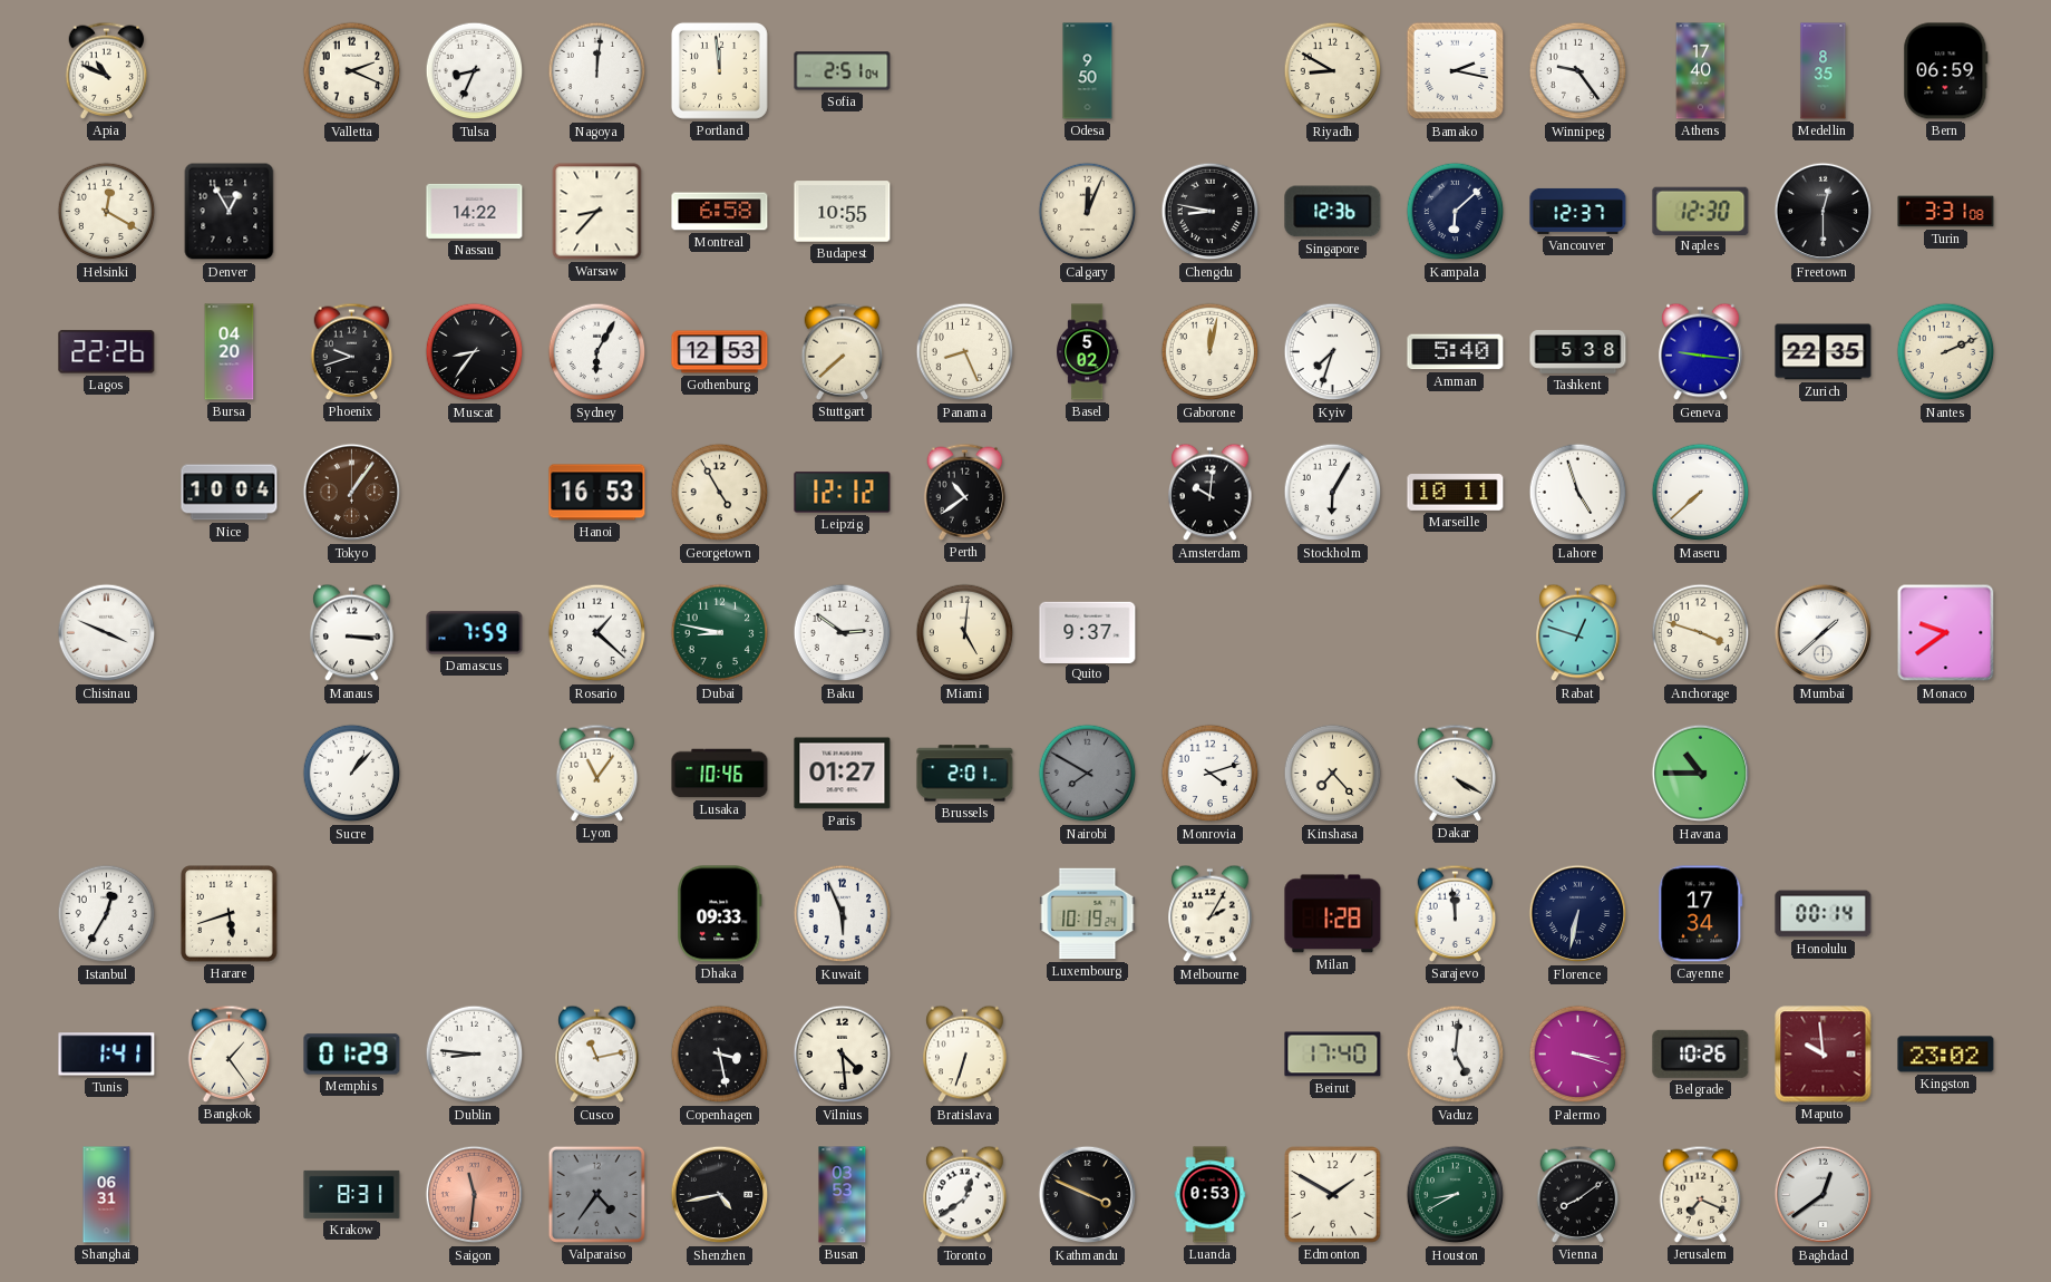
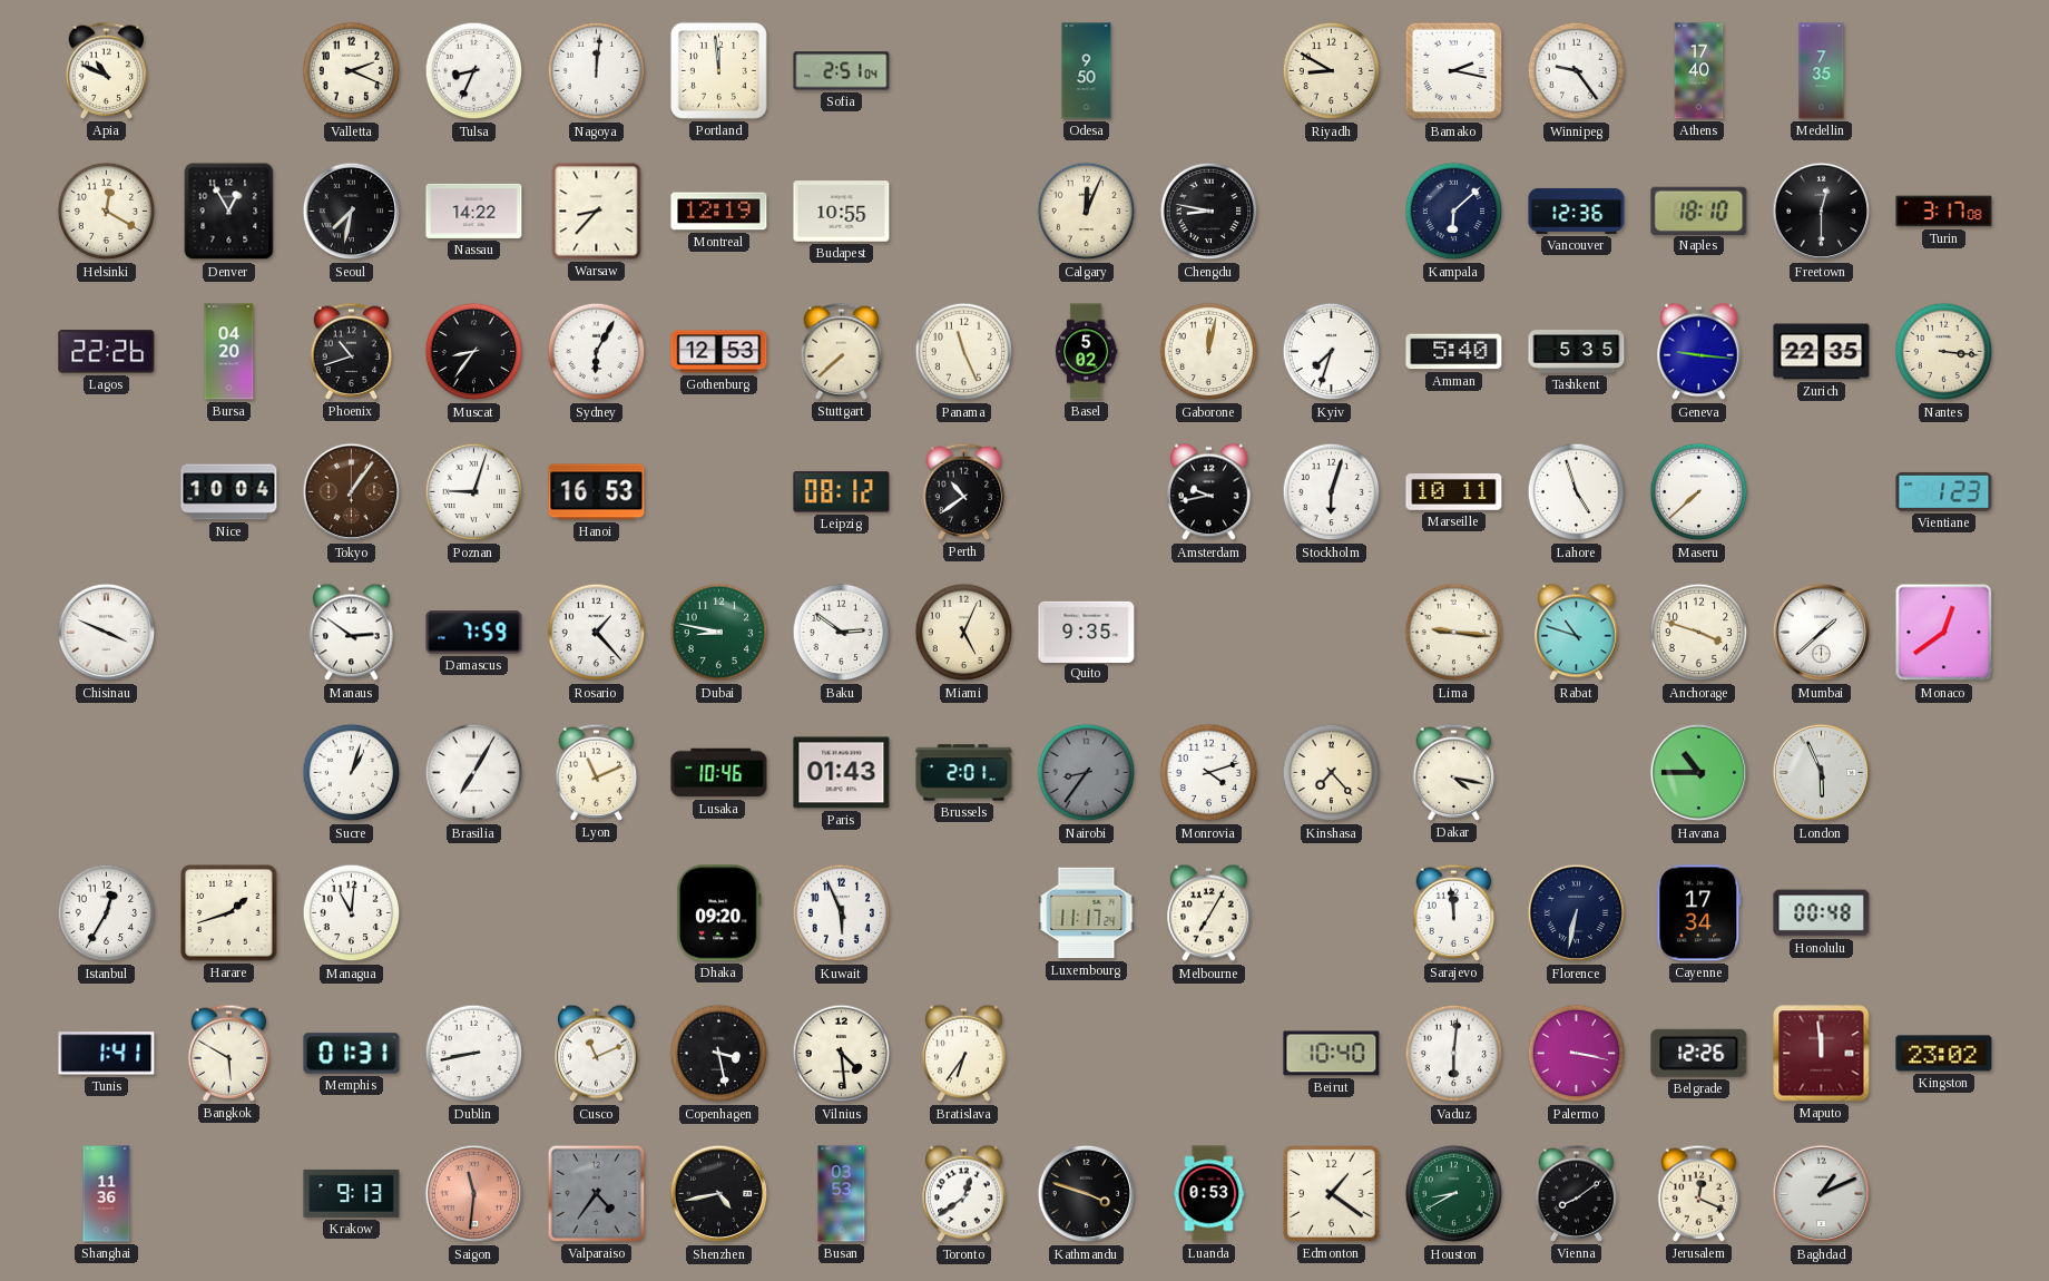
Medellin: 8:35 -> 7:35 (1822, 71)
Bern: 06:59 -> none (1946, 71)
Seoul: none -> 7:32 (352, 212)
Montreal: 6:58 -> 12:19 (719, 212)
Singapore: 12:36 -> none (1333, 212)
Vancouver: 12:37 -> 12:36 (1577, 211)
Naples: 12:30 -> 18:10 (1699, 211)
Turin: 3:31 -> 3:17 (1944, 212)
Phoenix: 9:42 -> 10:42 (352, 351)
Panama: 8:26 -> 11:26 (964, 352)
Tashkent: 5:38 -> 5:35 (1577, 352)
Nantes: 2:11 -> 3:16 (1944, 352)
Poznan: none -> 9:03 (474, 492)
Georgetown: 4:55 -> none (720, 493)
Leipzig: 12:12 -> 08:12 (842, 492)
Amsterdam: 10:01 -> 9:43 (1209, 492)
Stockholm: 6:05 -> 6:03 (1332, 492)
Vientiane: none -> 1:23 (1944, 491)
Manaus: 3:15 -> 2:51 (352, 633)
Rosario: 1:22 -> 1:23 (597, 633)
Miami: 5:01 -> 5:04 (964, 633)
Quito: 9:37 -> 9:35 (1087, 632)
Lima: none -> 9:16 (1454, 633)
Rabat: 12:48 -> 10:48 (1577, 633)
Monaco: 9:39 -> 12:39 (1944, 633)
Sucre: 1:07 -> 1:03 (352, 773)
Brasilia: none -> 7:05 (474, 773)
Lyon: 11:06 -> 11:11 (597, 772)
Paris: 01:27 -> 01:43 (842, 773)
Nairobi: 7:50 -> 8:36 (1087, 773)
Dakar: 4:20 -> 4:17 (1454, 772)
London: none -> 5:56 (1822, 773)
Harare: 5:42 -> 1:42 (229, 913)
Managua: none -> 11:01 (352, 913)
Dhaka: 09:33 -> 09:20 (719, 913)
Luxembourg: 10:19 -> 11:17 (1087, 913)
Melbourne: 2:05 -> 7:05 (1209, 913)
Milan: 1:28 -> none (1333, 914)
Honolulu: 00:14 -> 00:48 (1822, 913)
Bangkok: 1:24 -> 5:50 (229, 1053)
Memphis: 01:29 -> 01:31 (352, 1054)
Dublin: 8:46 -> 8:43 (474, 1054)
Cusco: 11:13 -> 11:11 (597, 1054)
Bratislava: 6:33 -> 6:36 (964, 1054)
Beirut: 17:40 -> 10:40 (1332, 1054)
Vaduz: 5:01 -> 6:01 (1454, 1054)
Palermo: 3:18 -> 3:17 (1577, 1054)
Belgrade: 10:26 -> 12:26 (1699, 1053)
Maputo: 9:59 -> 11:59 (1822, 1054)
Shanghai: 06:31 -> 11:36 (107, 1194)
Krakow: 8:31 -> 9:13 (352, 1193)
Kathmandu: 3:49 -> 3:48 (1087, 1194)
Edmonton: 1:50 -> 1:21 (1332, 1194)
Jerusalem: 7:19 -> 12:19 (1699, 1193)
Baghdad: 12:39 -> 1:11 (1822, 1194)
